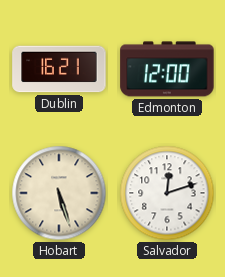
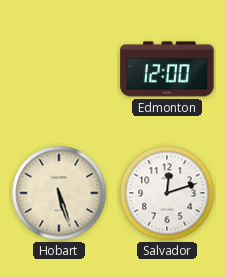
Dublin: 16:21 -> none (59, 69)
